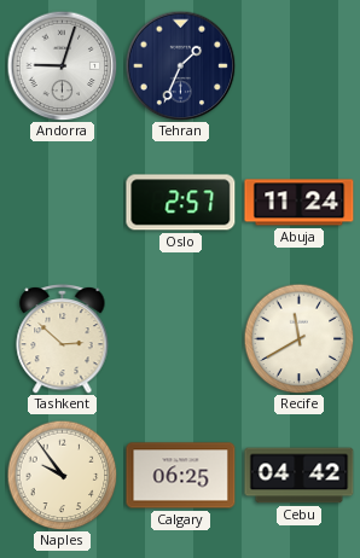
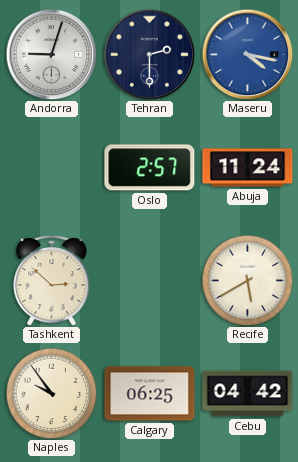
Tehran: 1:34 -> 2:30 (149, 54)
Maseru: none -> 4:17 (247, 54)
Recife: 11:40 -> 5:40 (247, 280)
